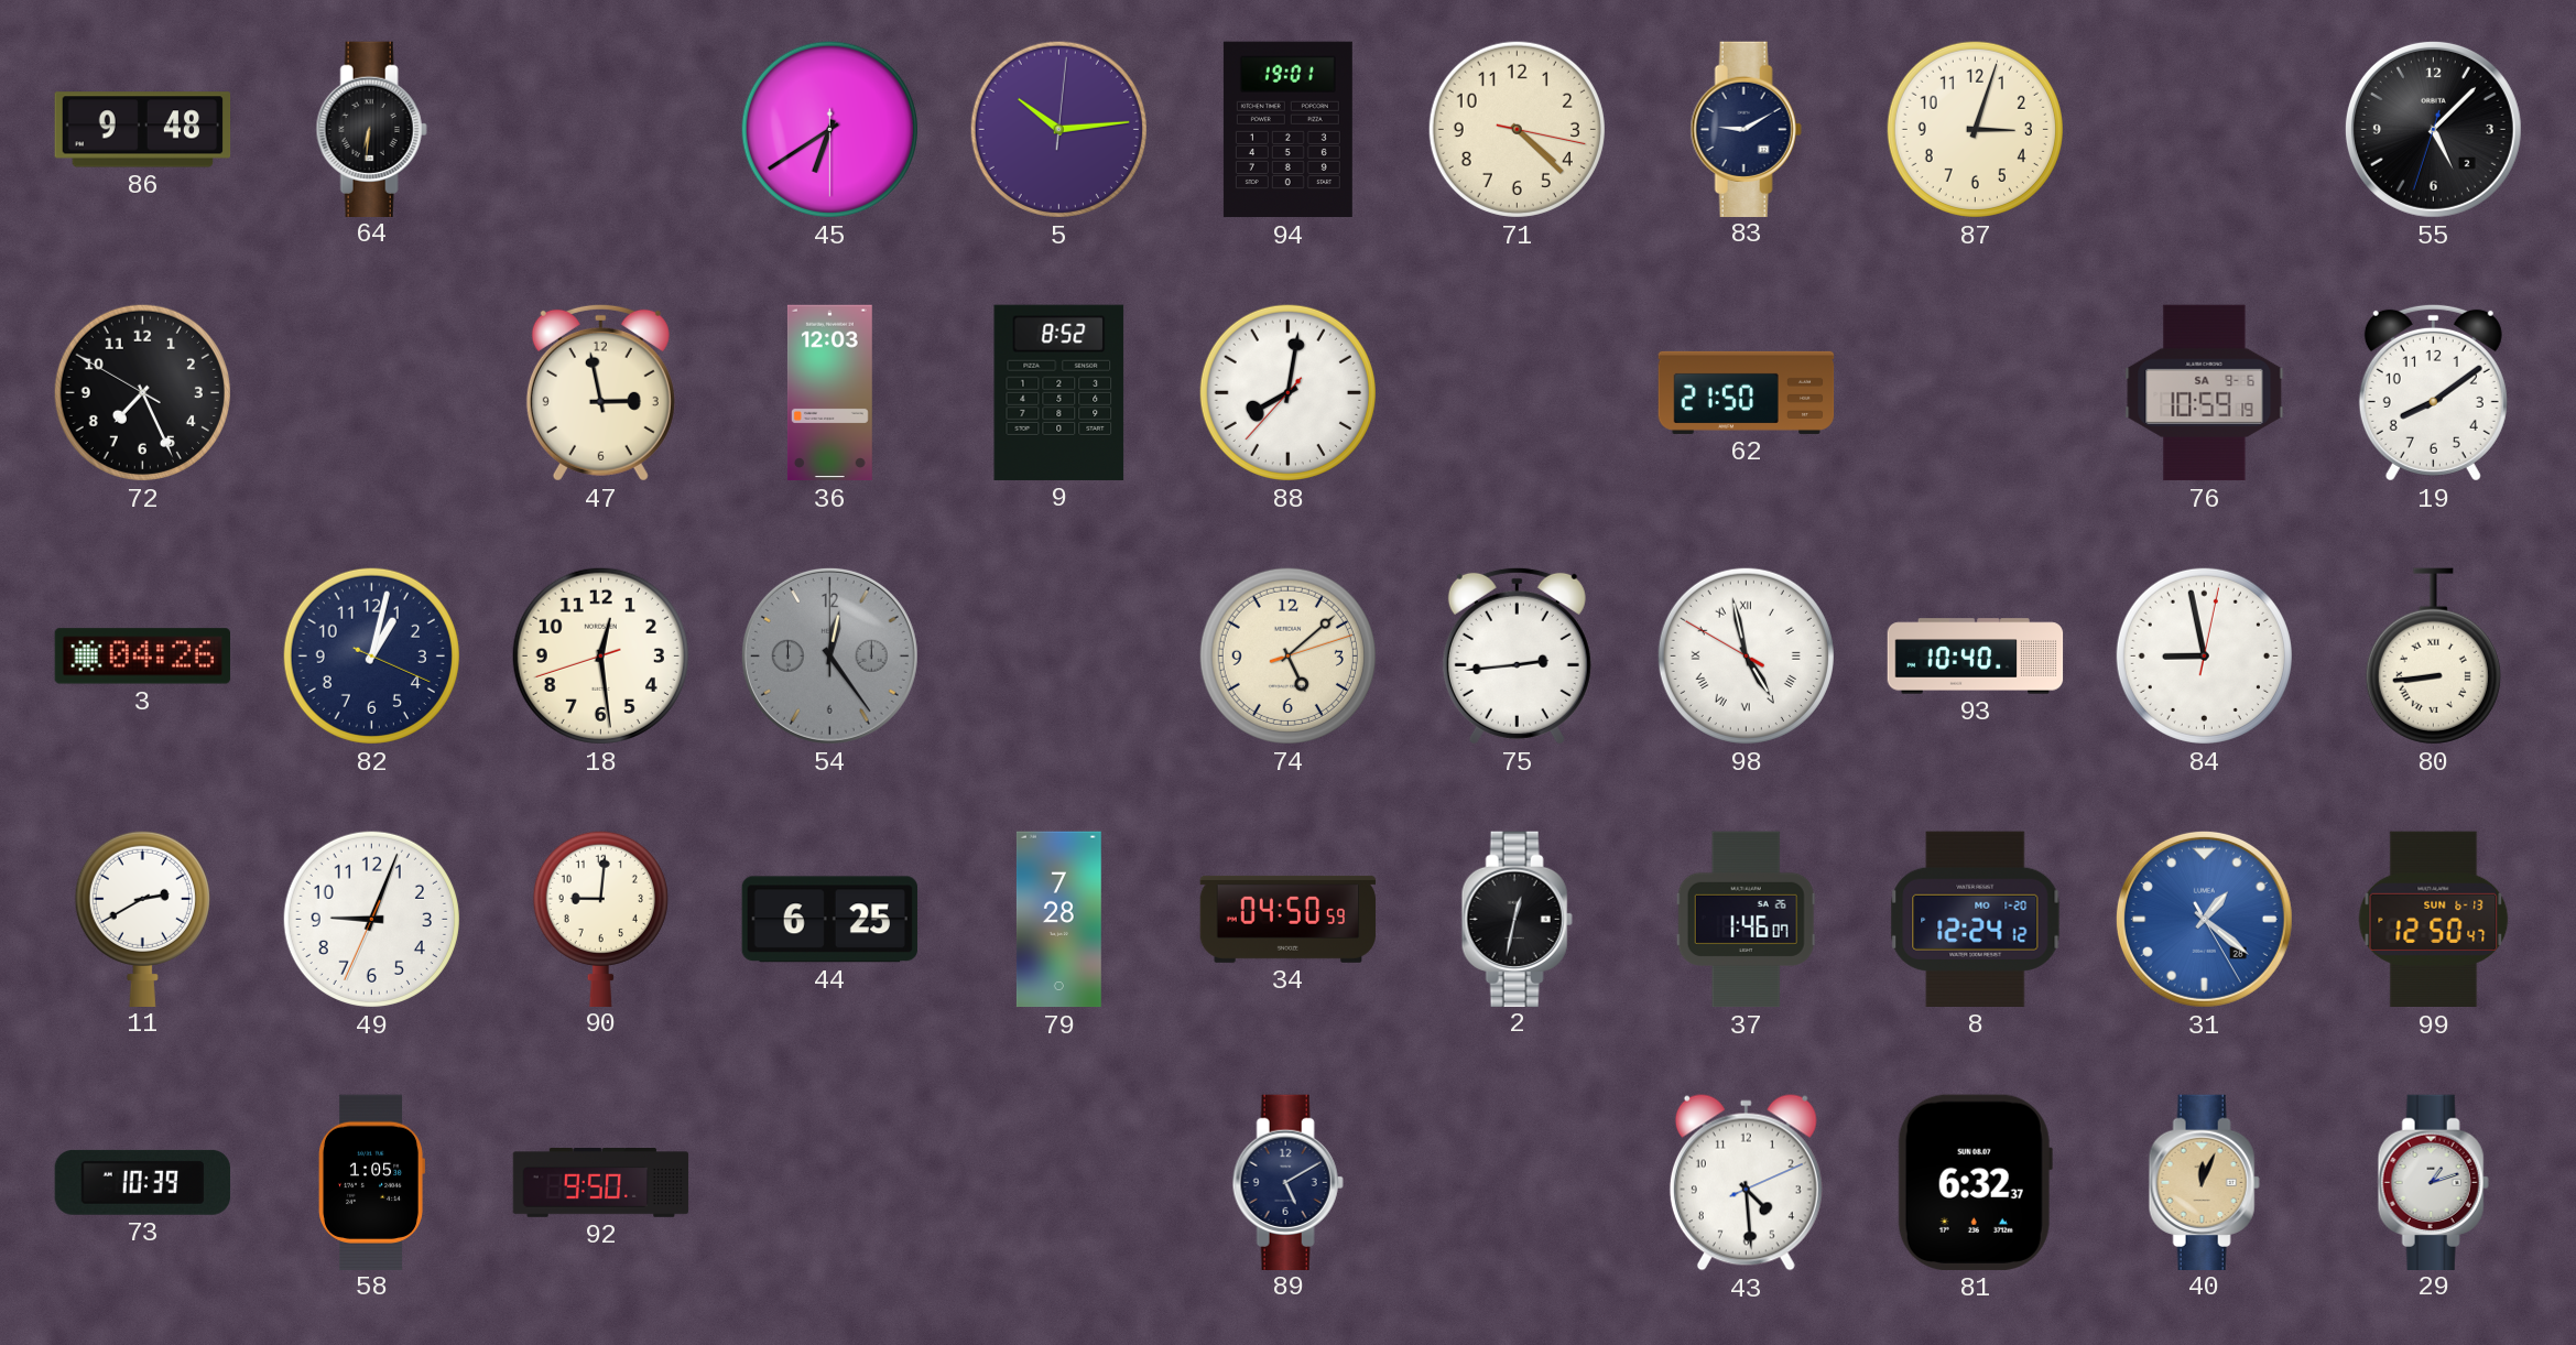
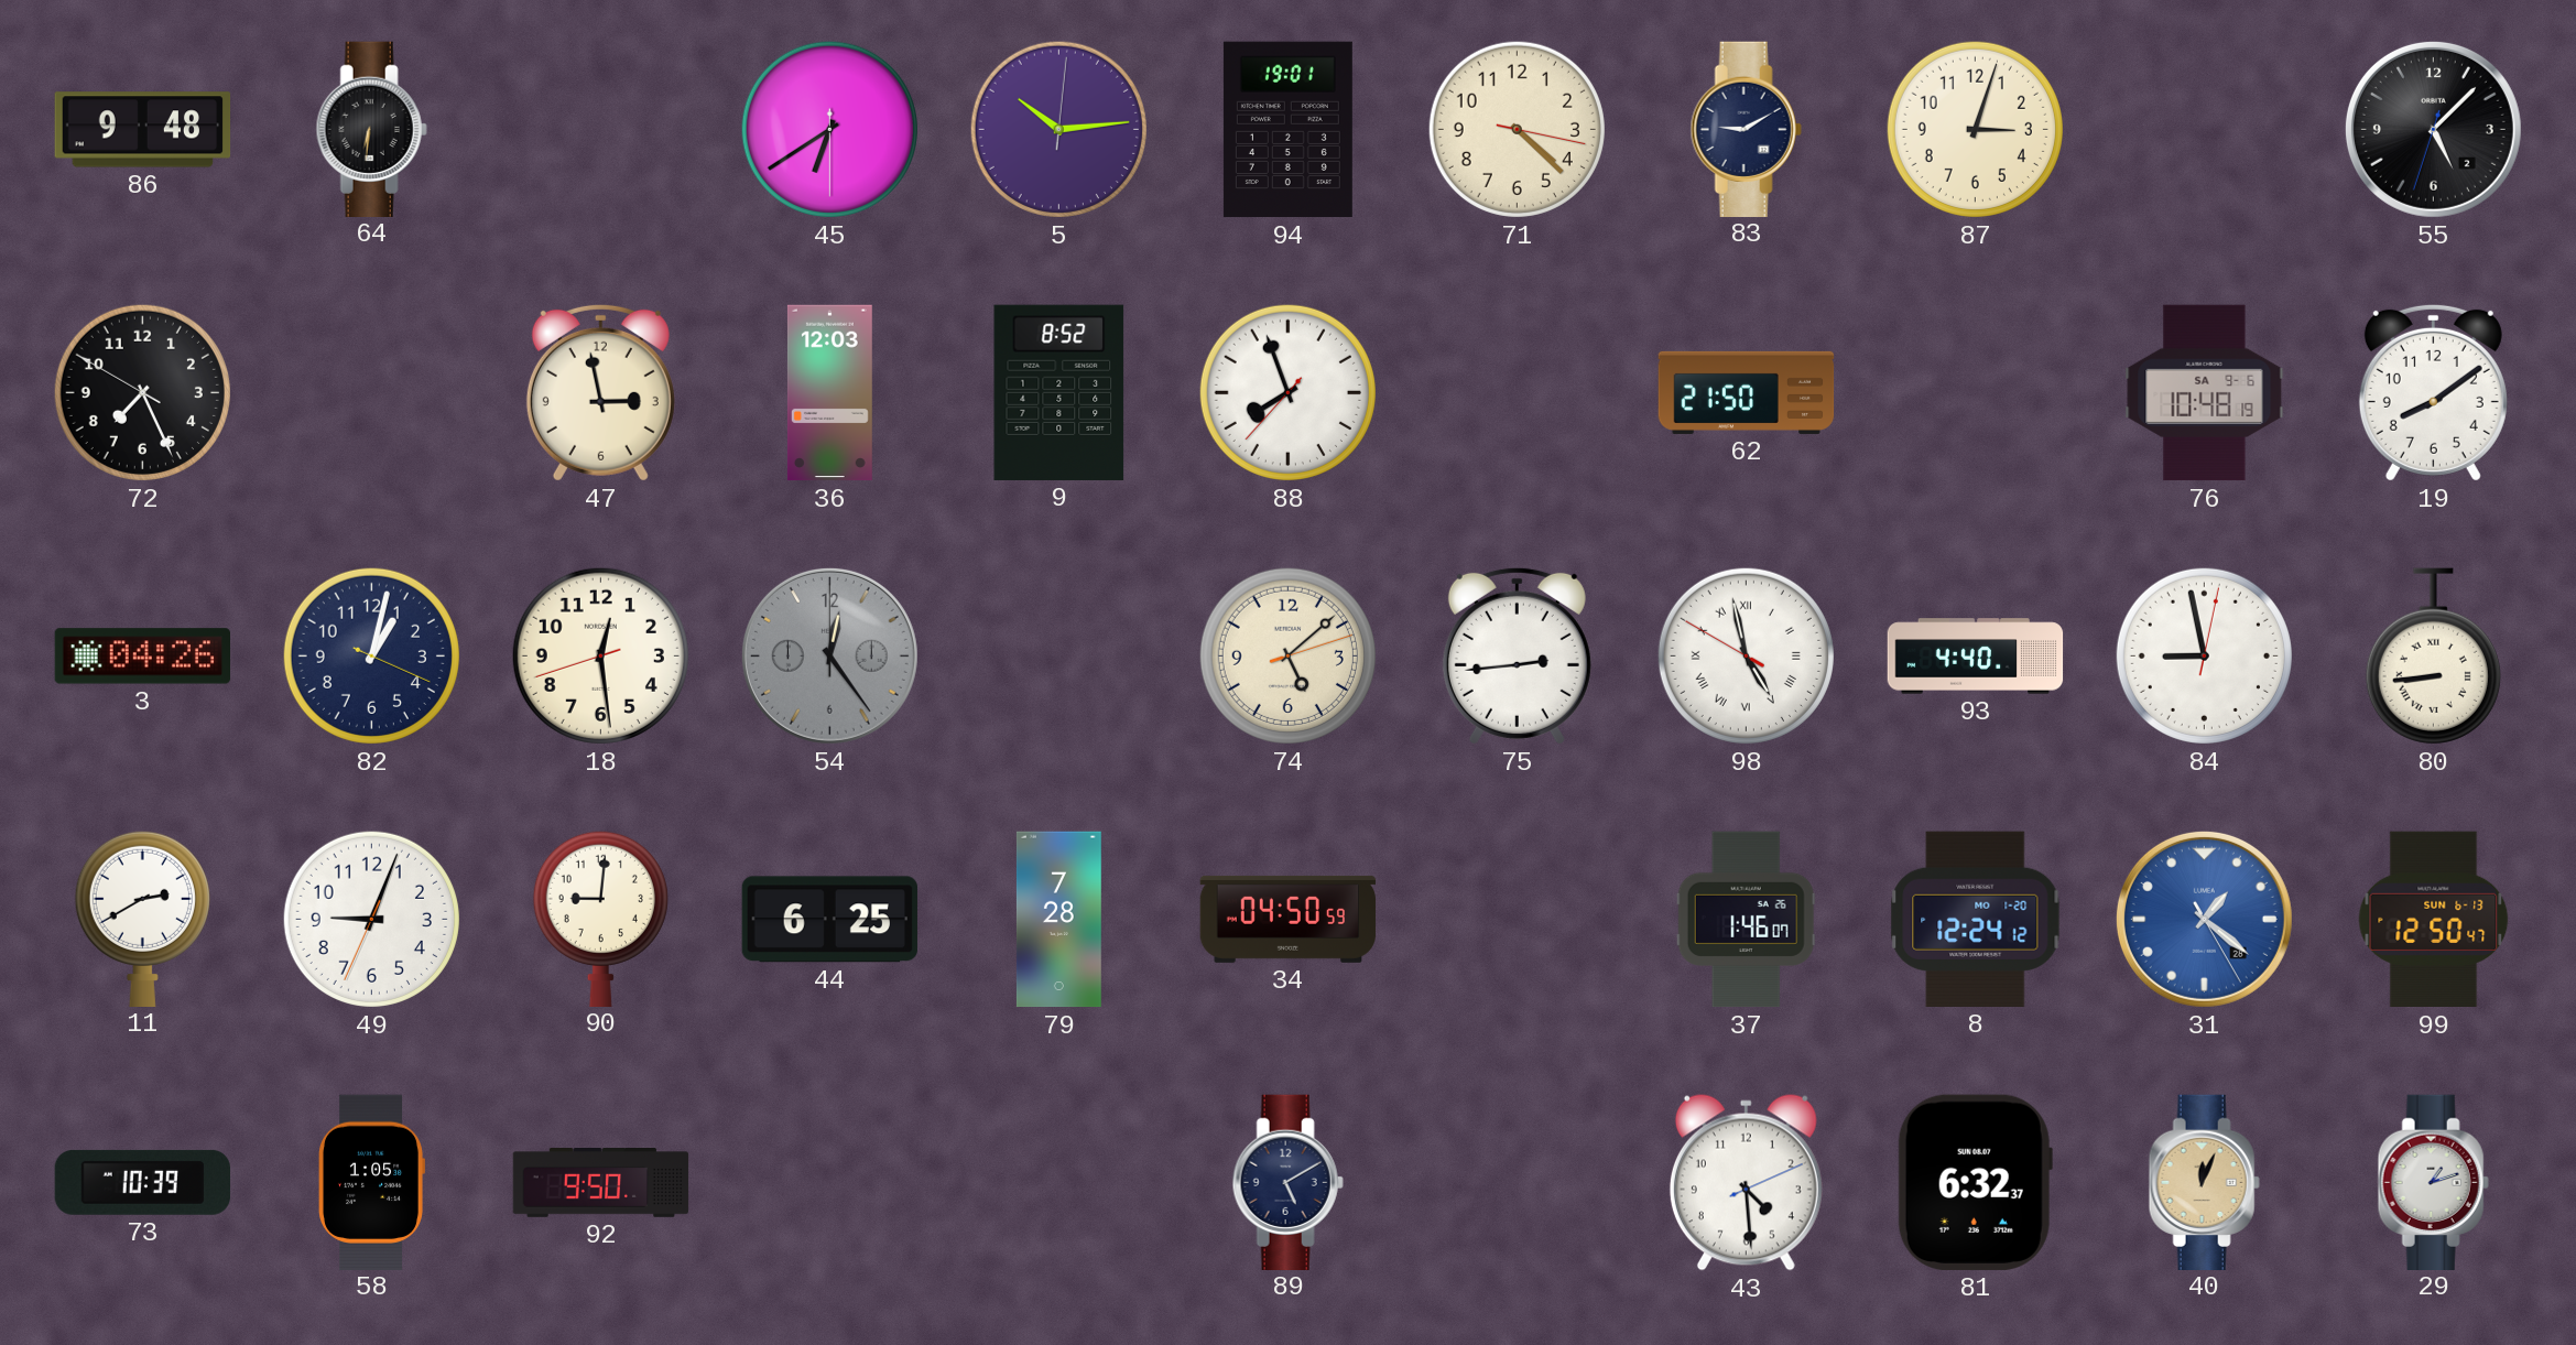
88: 8:01 -> 7:56 (1287, 392)
76: 10:59 -> 10:48 (2205, 393)
93: 10:40 -> 4:40 (1976, 657)
2: 12:32 -> none (1517, 919)
